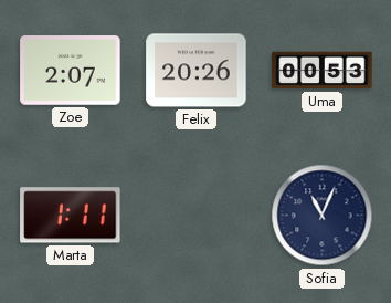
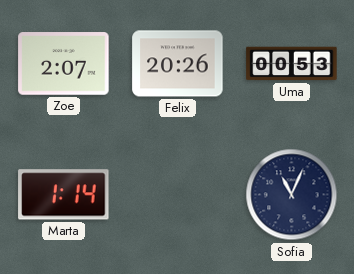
Marta: 1:11 -> 1:14 (64, 195)
